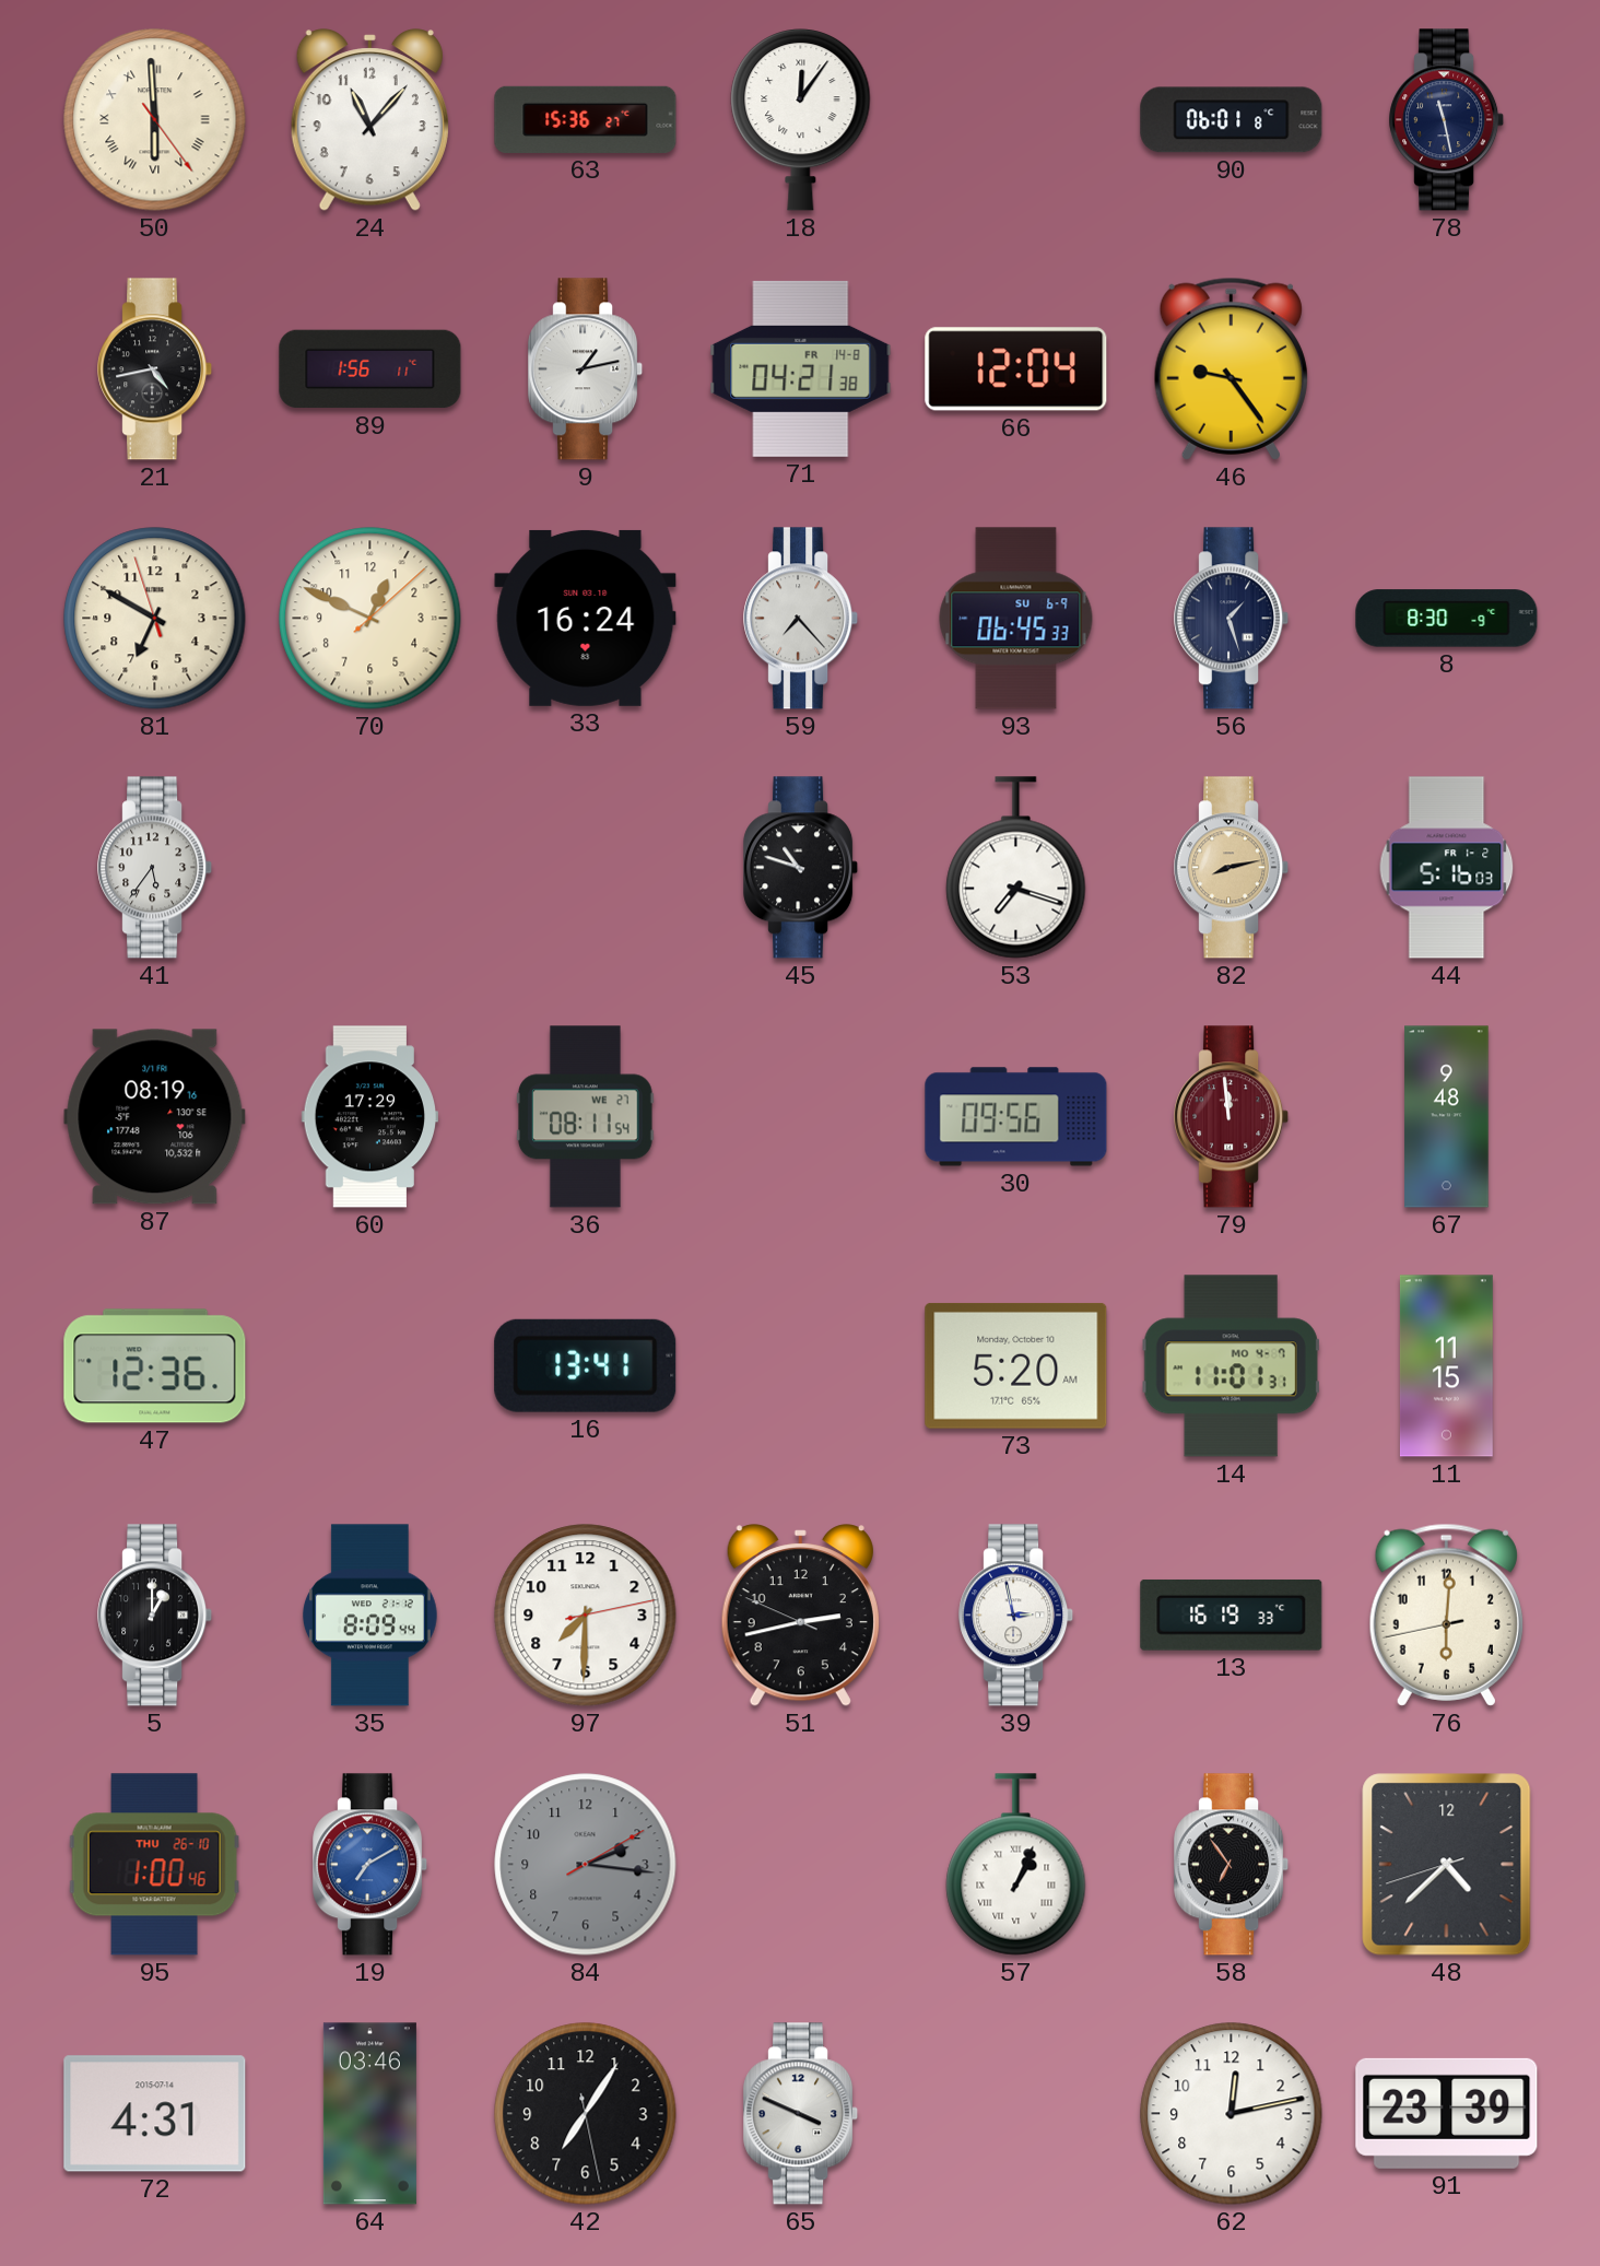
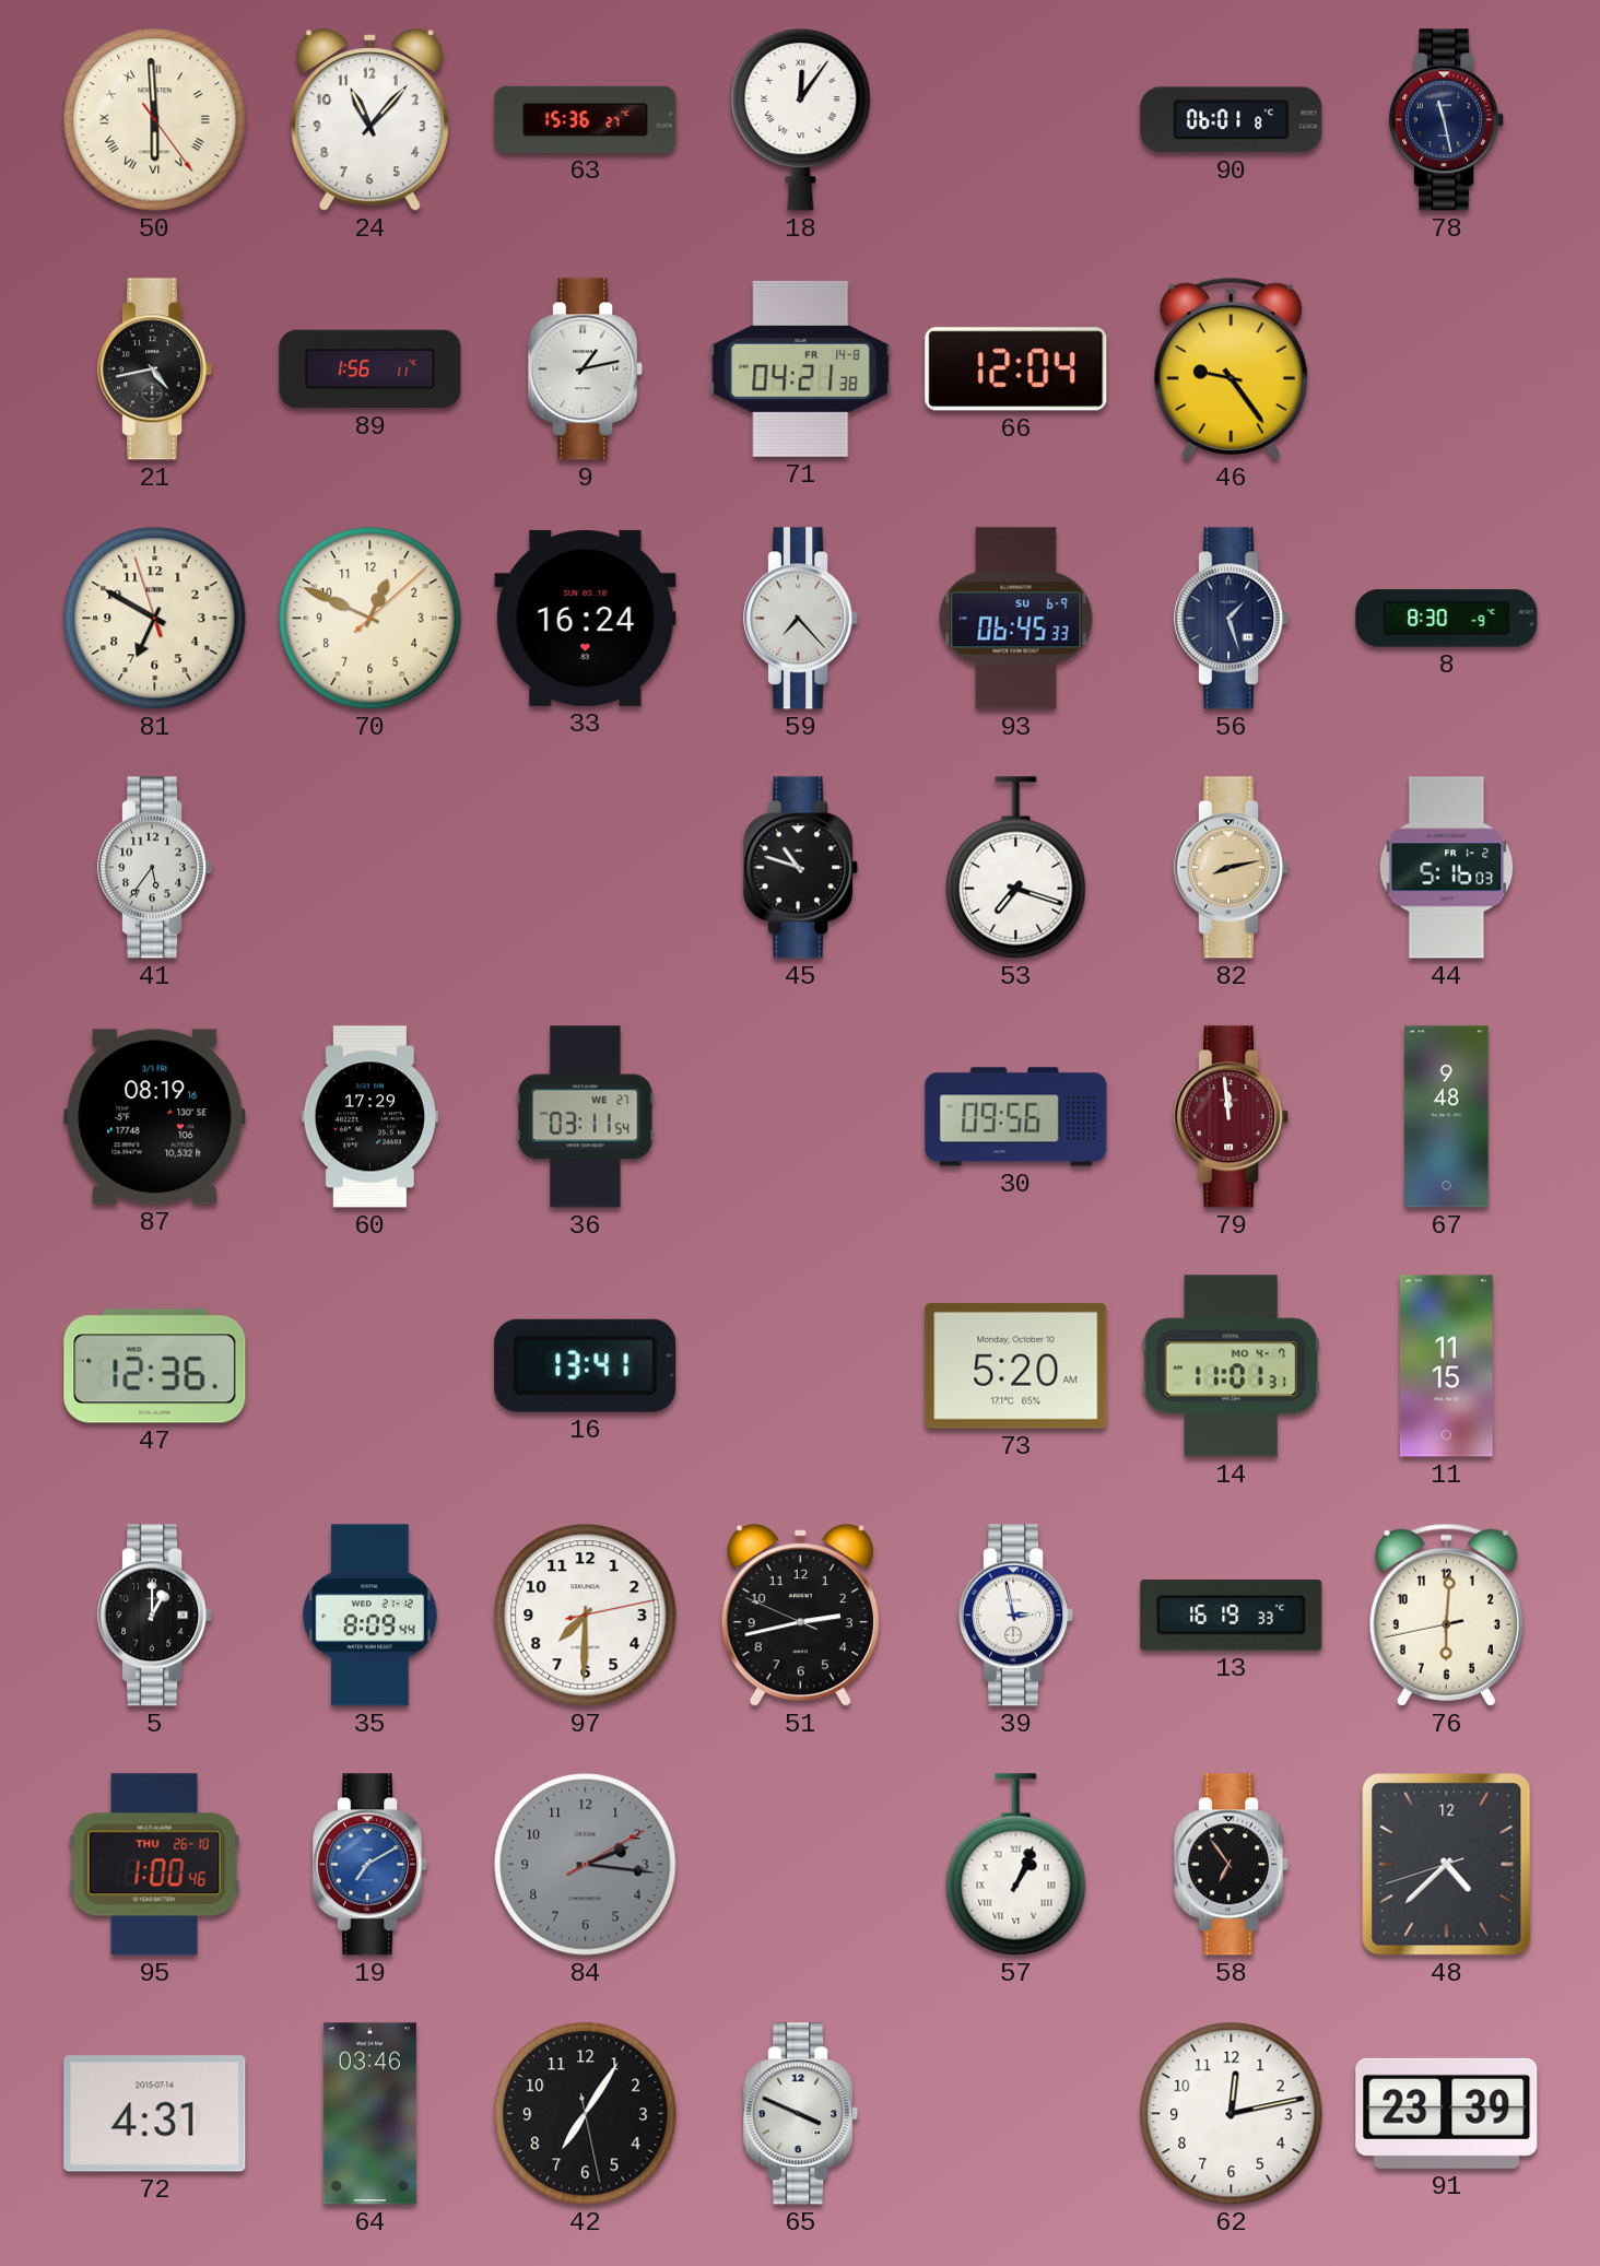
36: 08:11 -> 03:11 (585, 1117)
